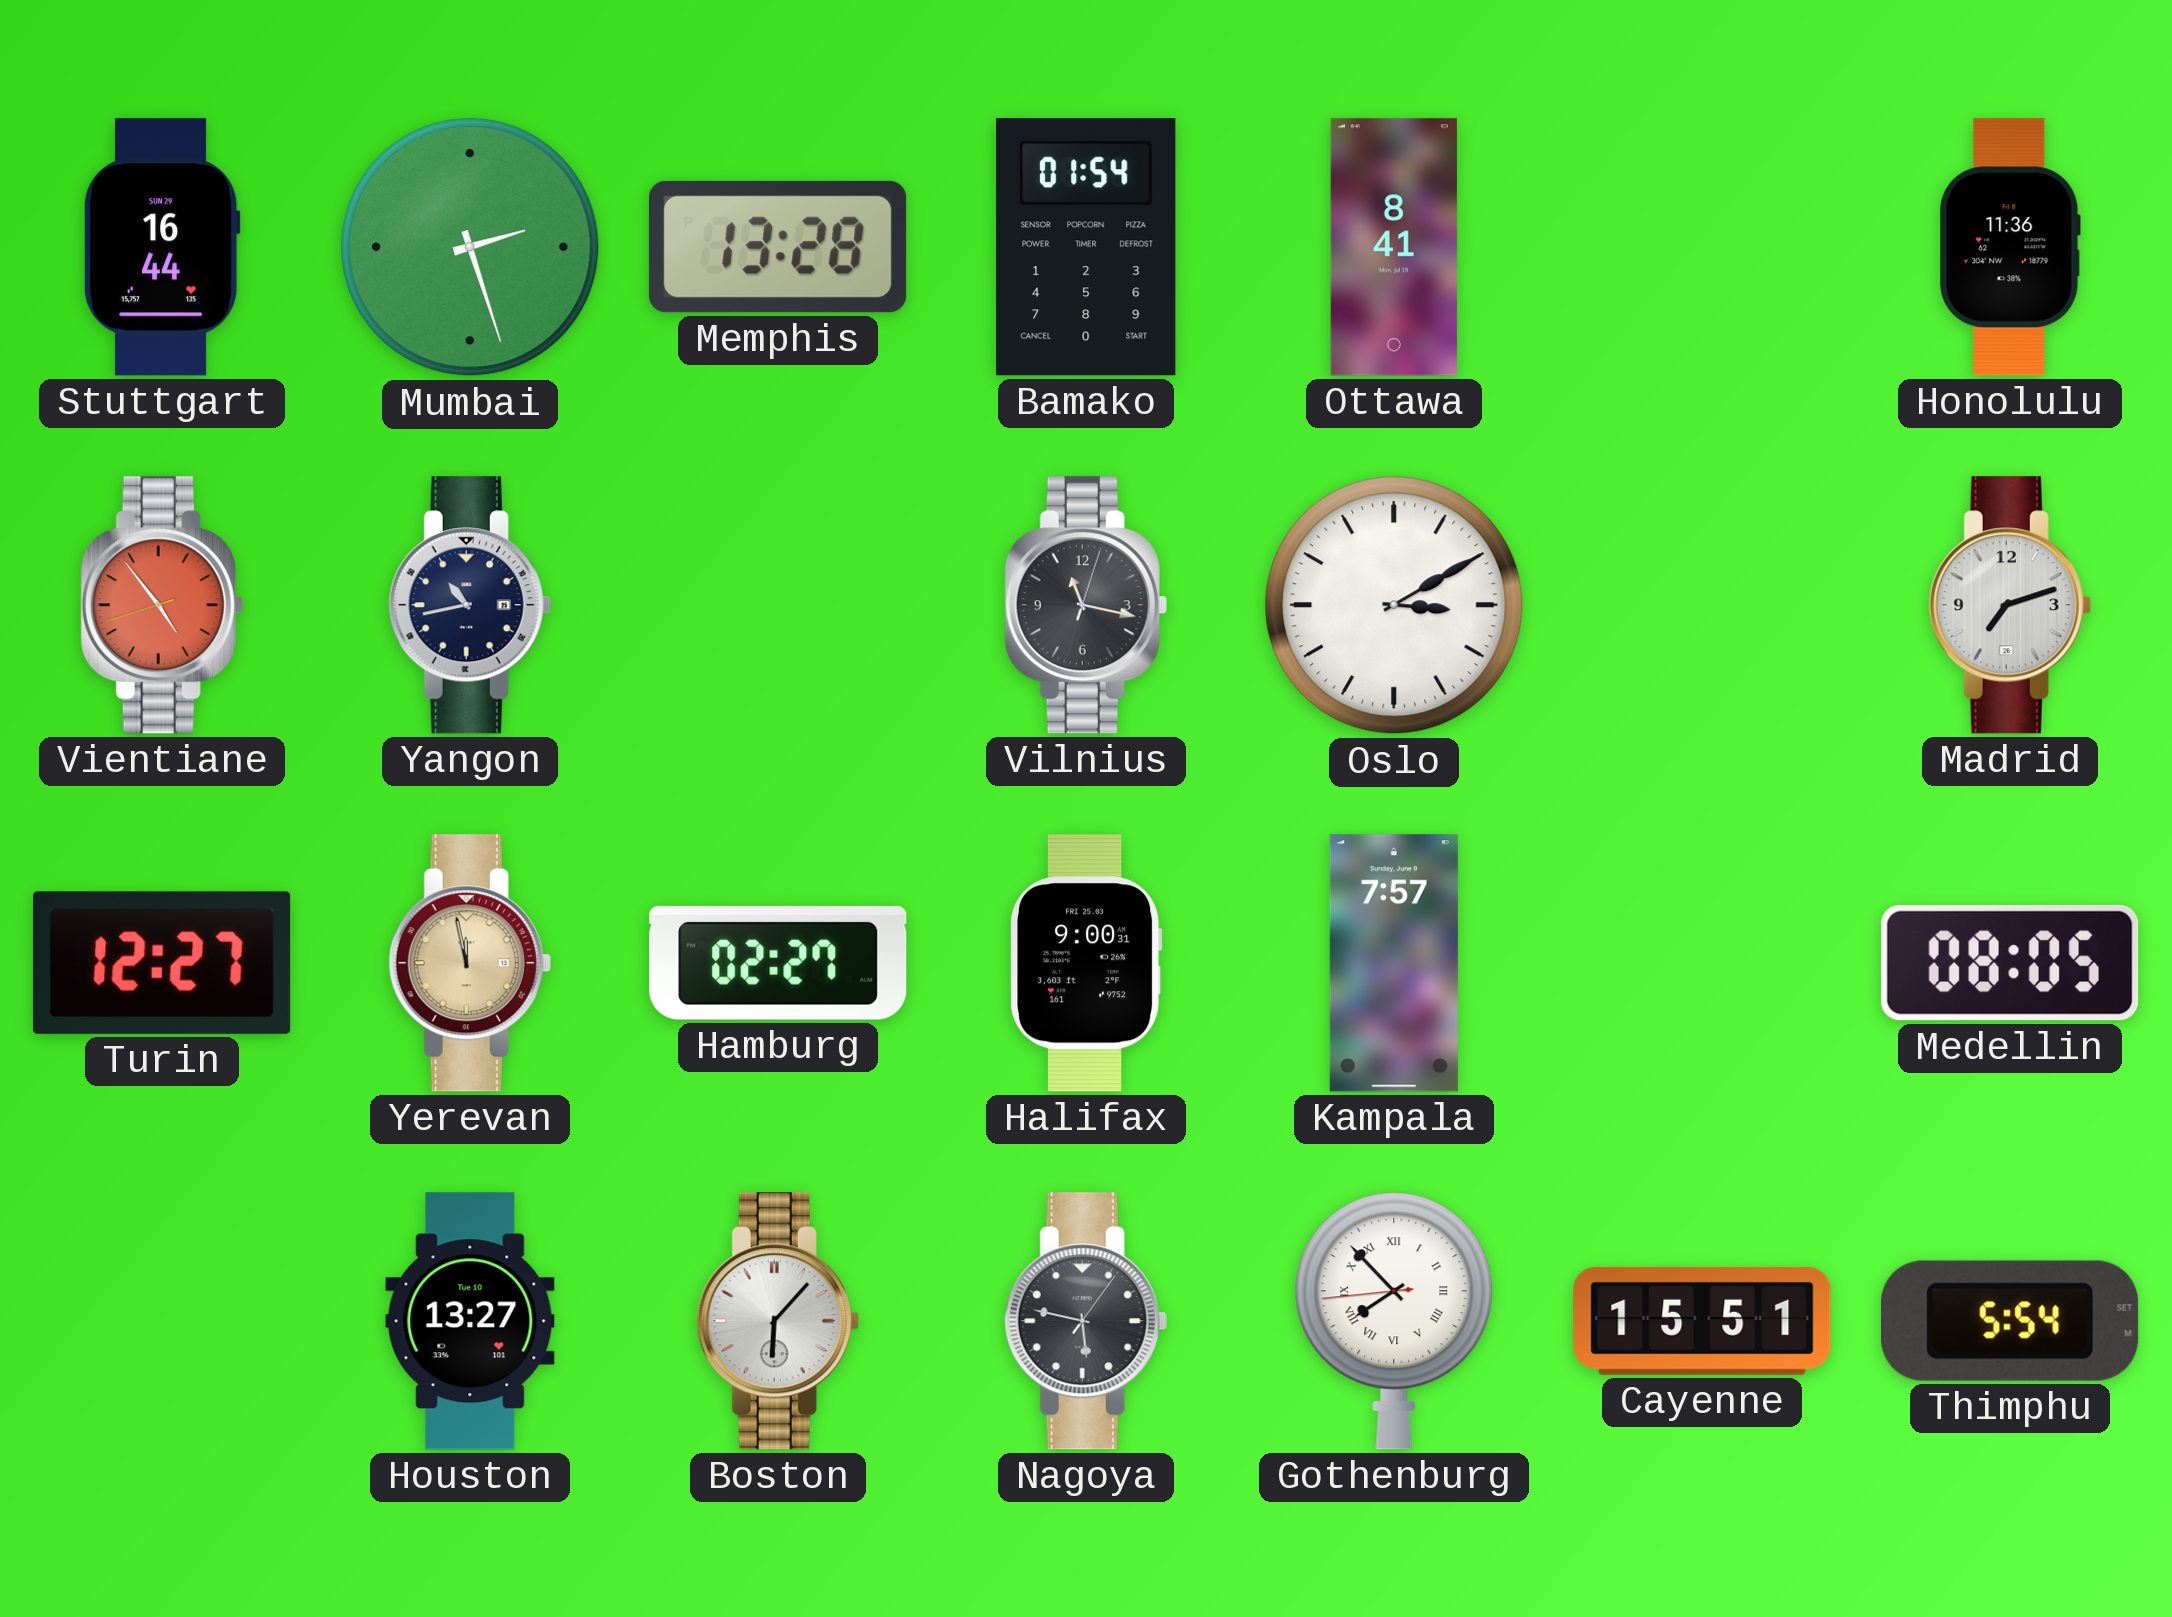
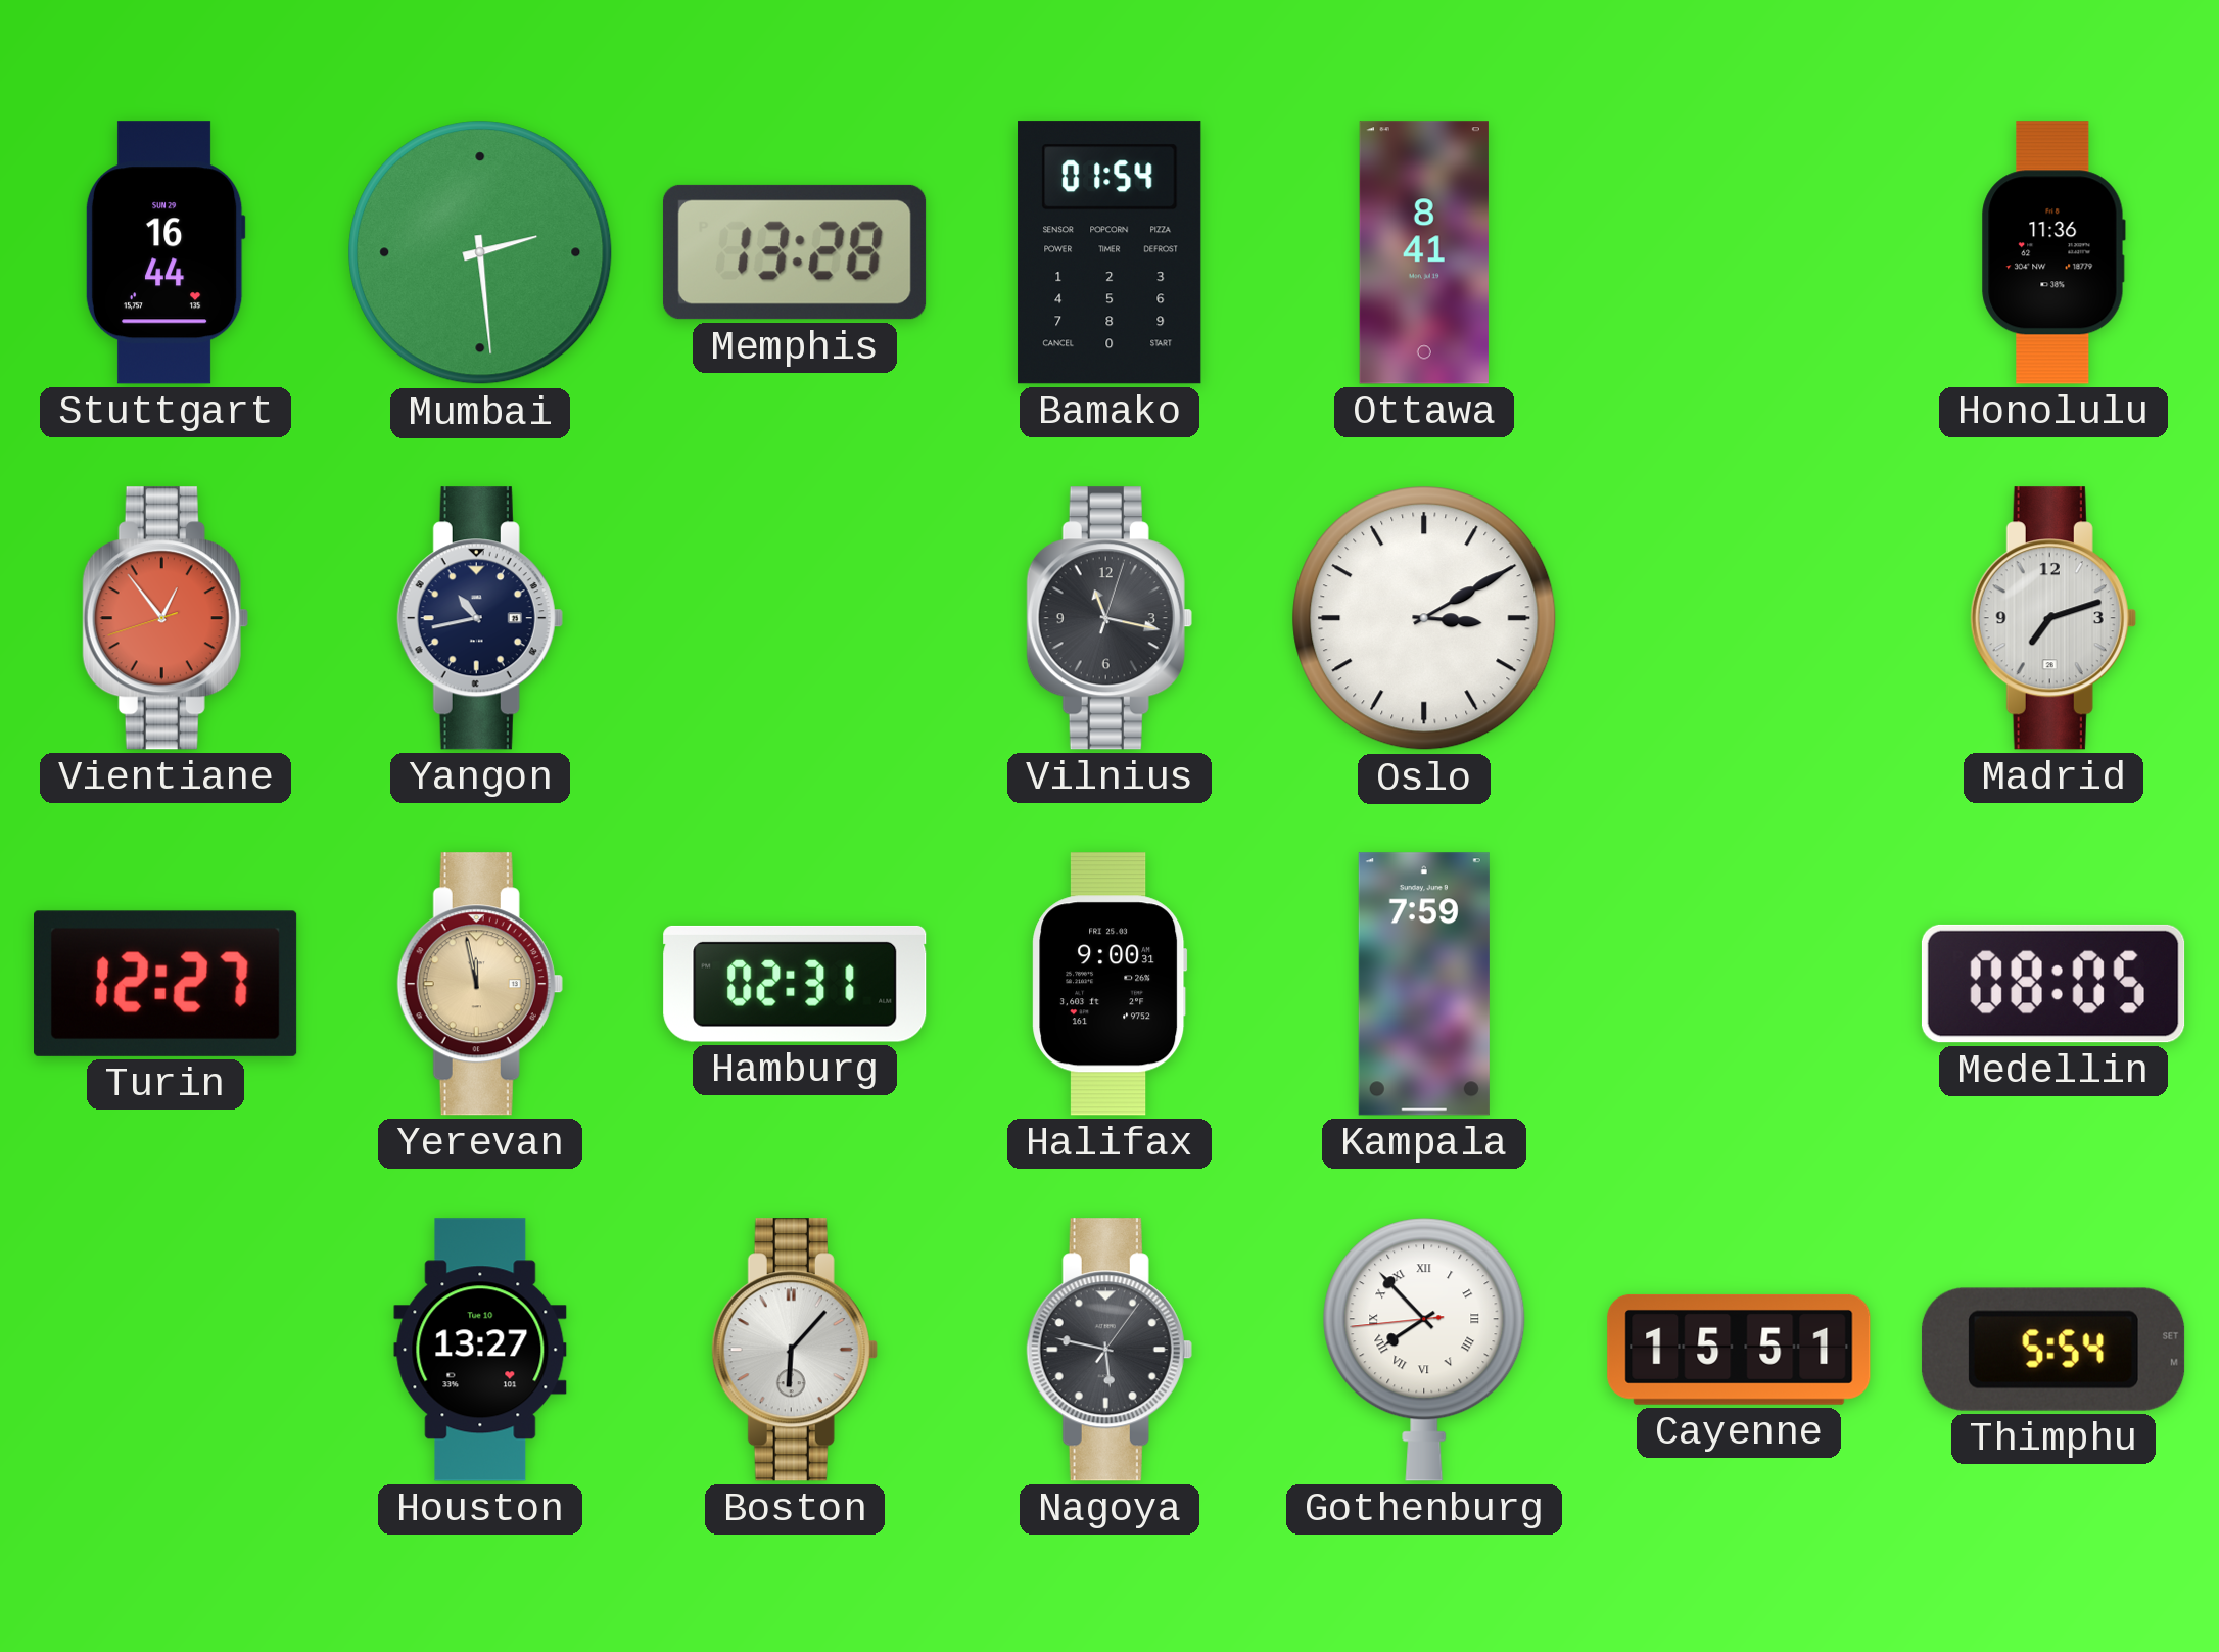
Mumbai: 2:27 -> 2:29 (480, 252)
Vientiane: 4:53 -> 12:53 (166, 618)
Hamburg: 02:27 -> 02:31 (795, 984)
Kampala: 7:57 -> 7:59 (1424, 984)
